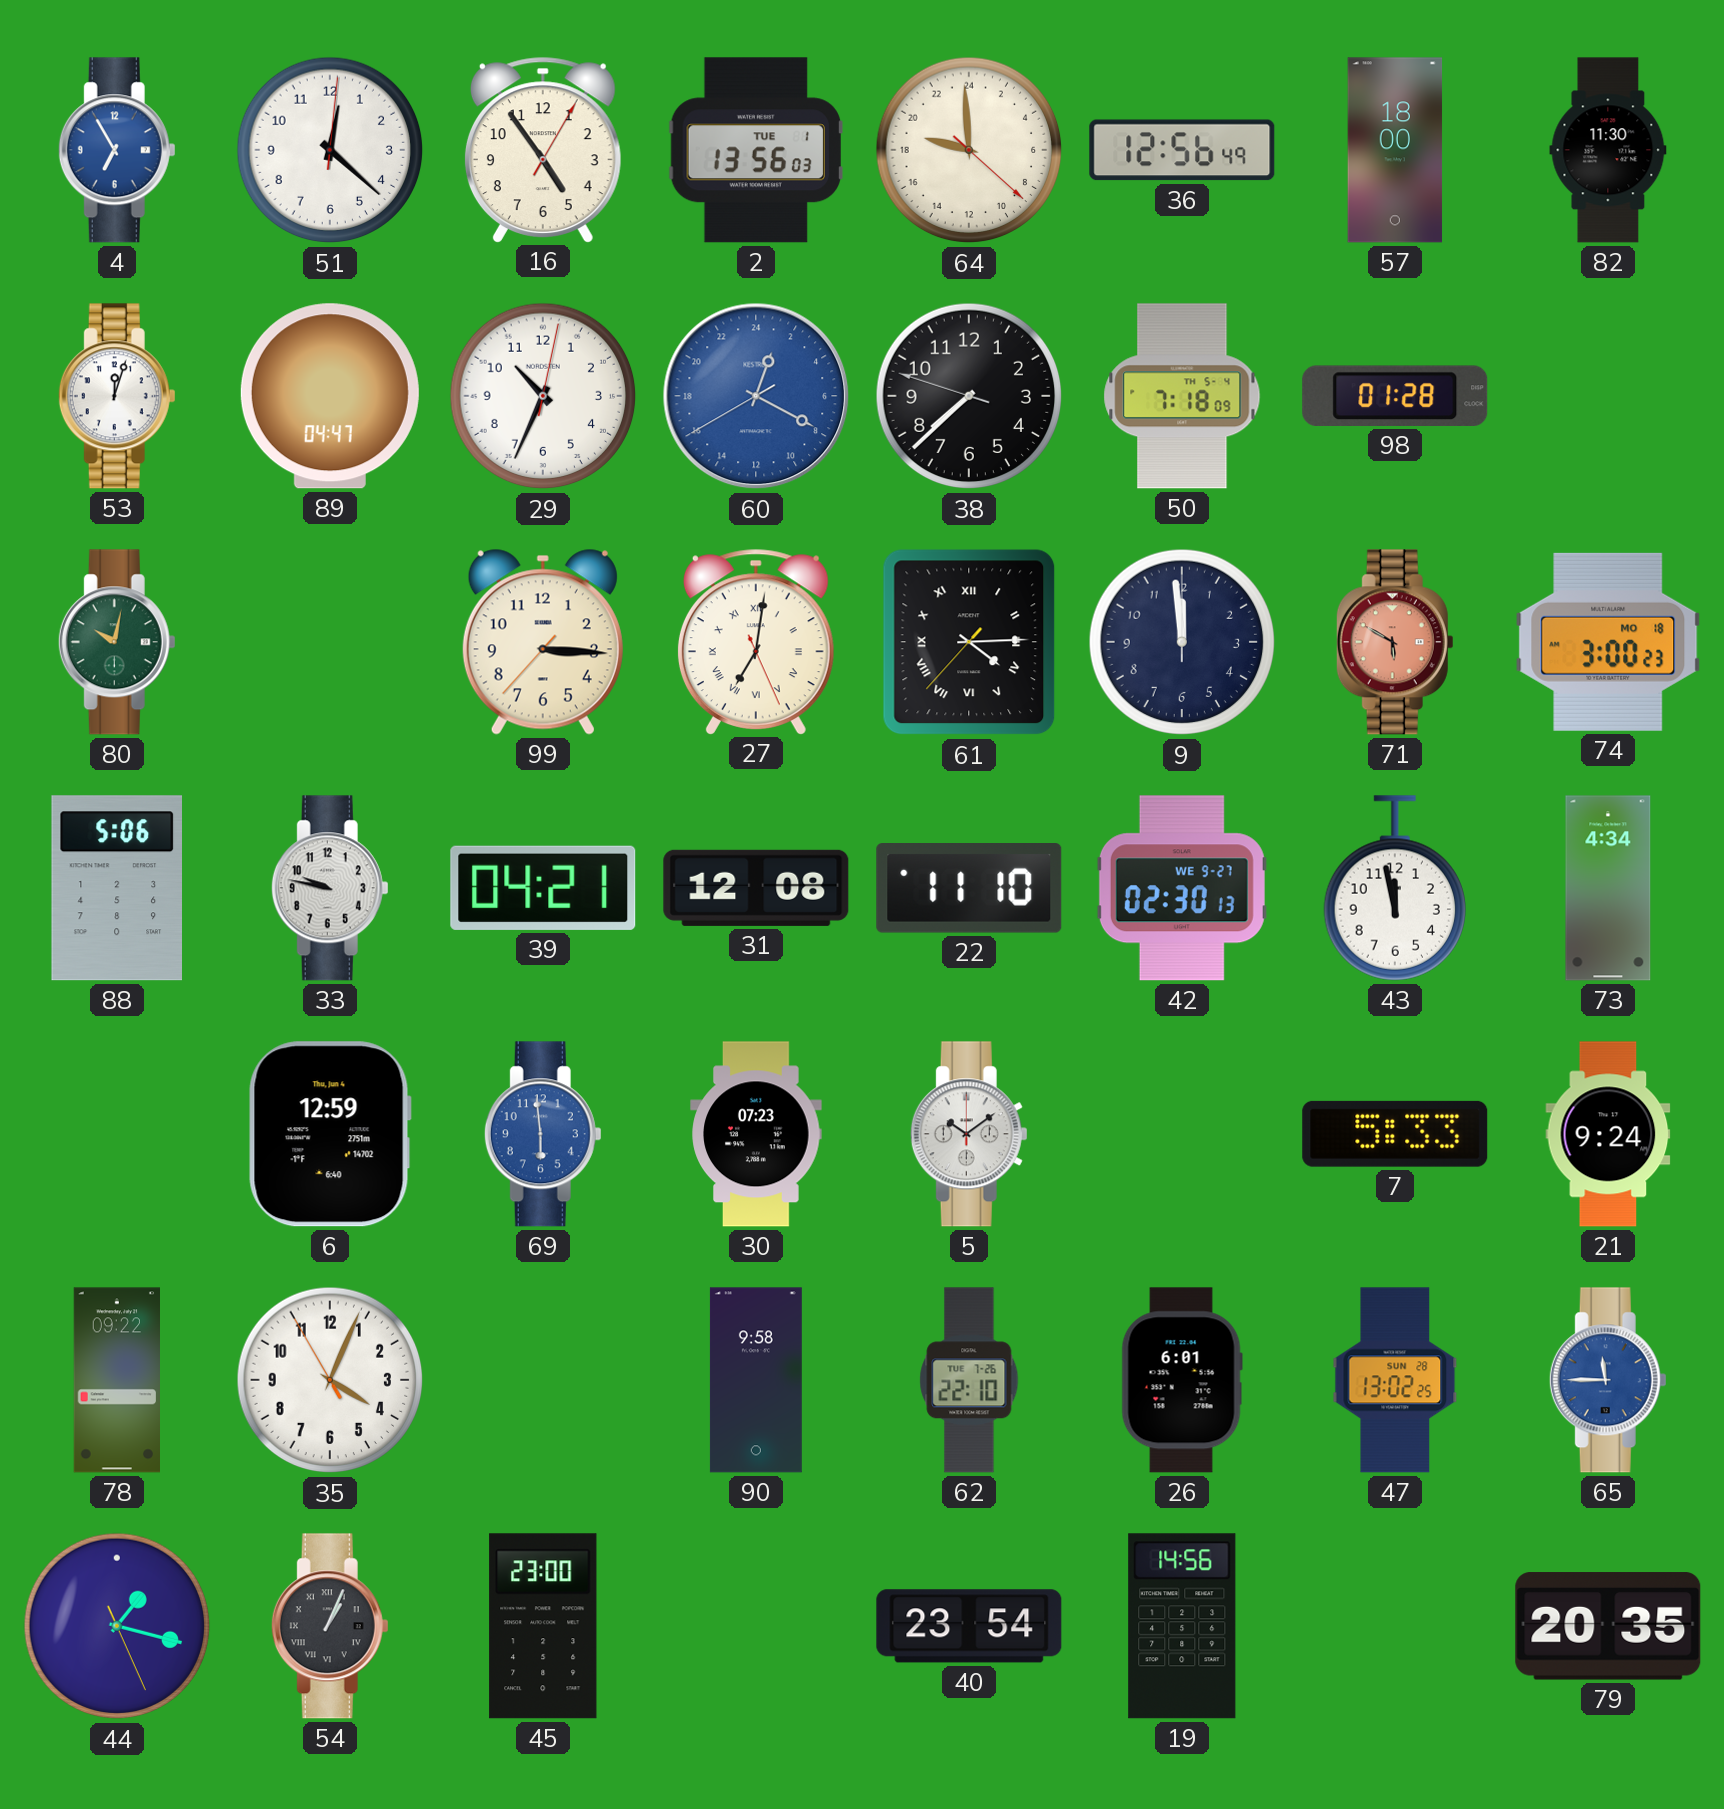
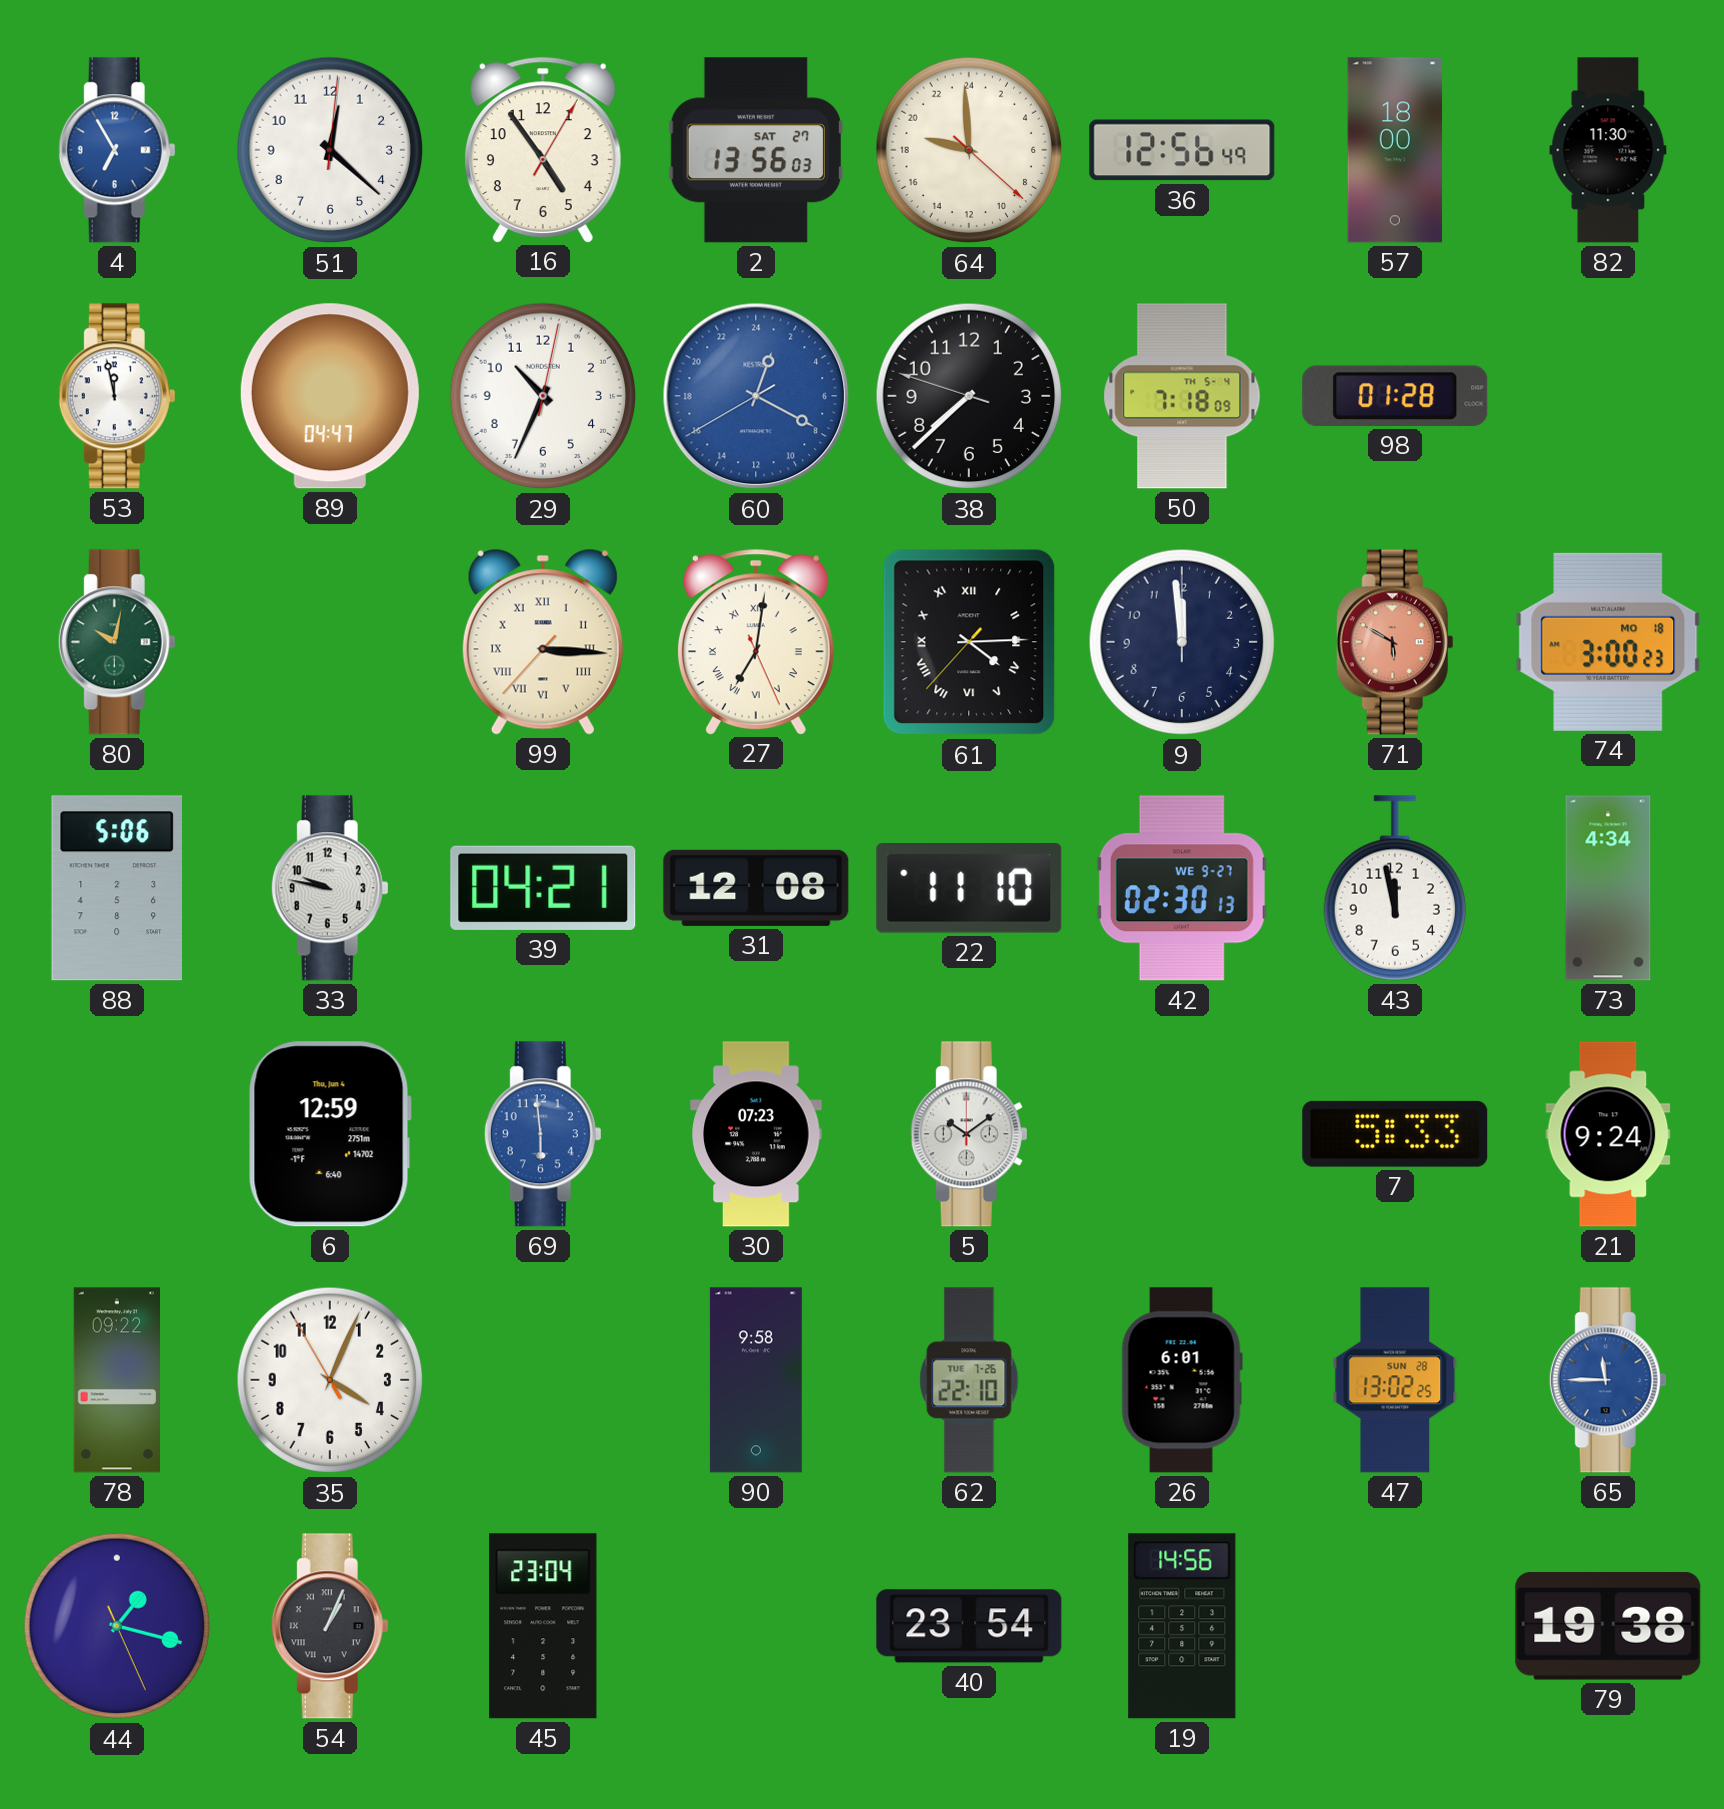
2 date: TUE 1 -> SAT 27 (756, 150)
53: 12:03 -> 11:58 (117, 396)
99 numerals: Arabic -> Roman (543, 642)
45: 23:00 -> 23:04 (543, 1626)
79: 20:35 -> 19:38 (1608, 1626)
